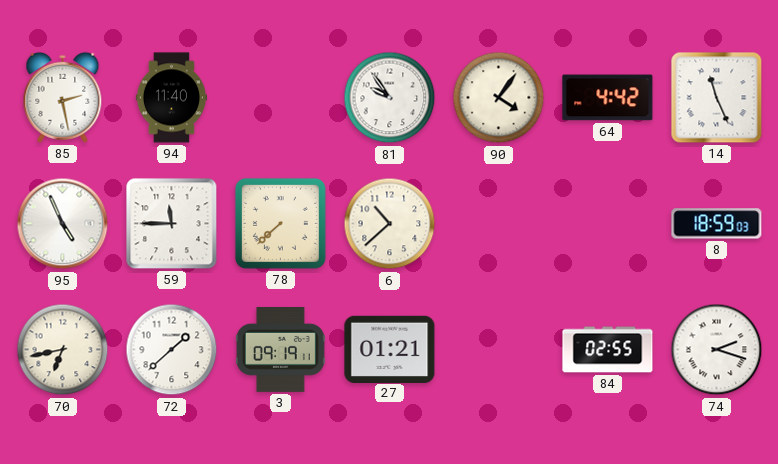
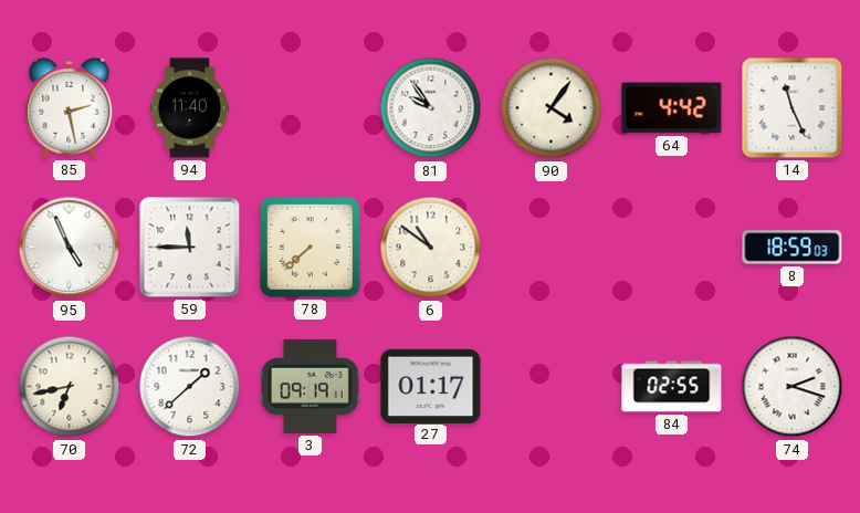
6: 10:38 -> 10:51 (431, 248)
27: 01:21 -> 01:17 (431, 386)
